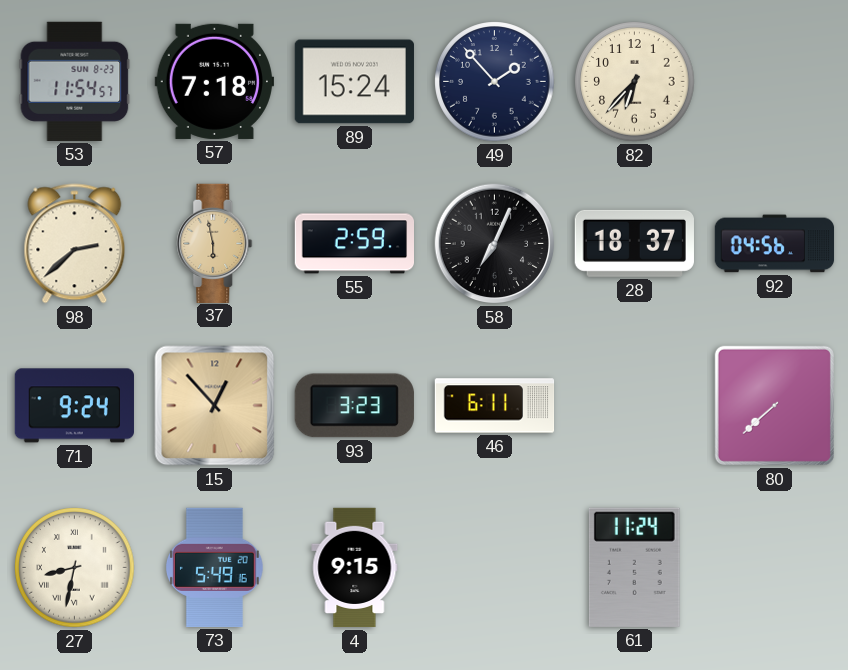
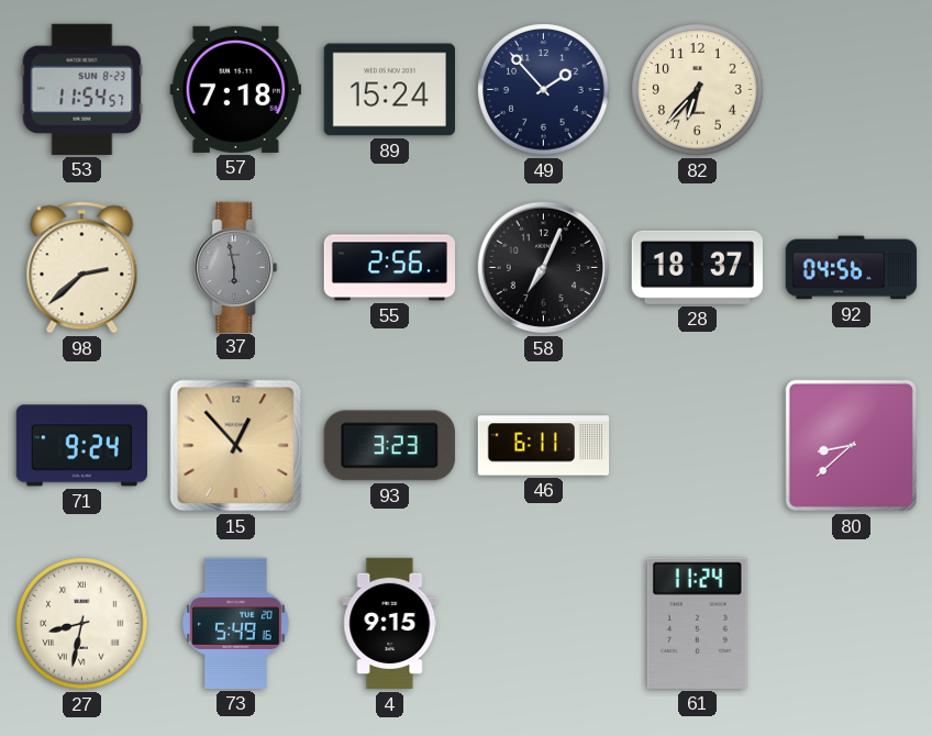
37 dial: champagne -> grey (236, 267)
55: 2:59 -> 2:56 (389, 268)
80: 7:38 -> 8:38 (851, 445)
